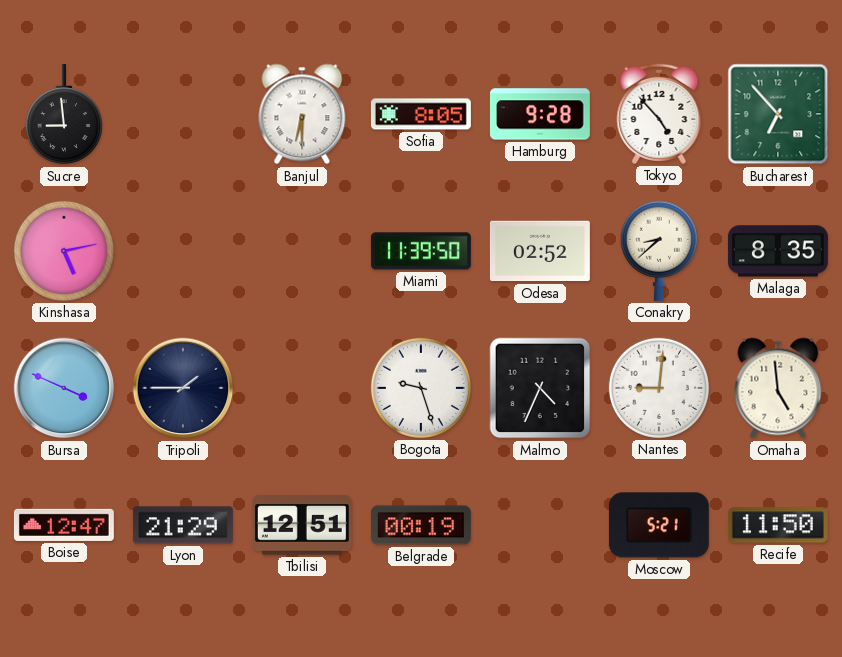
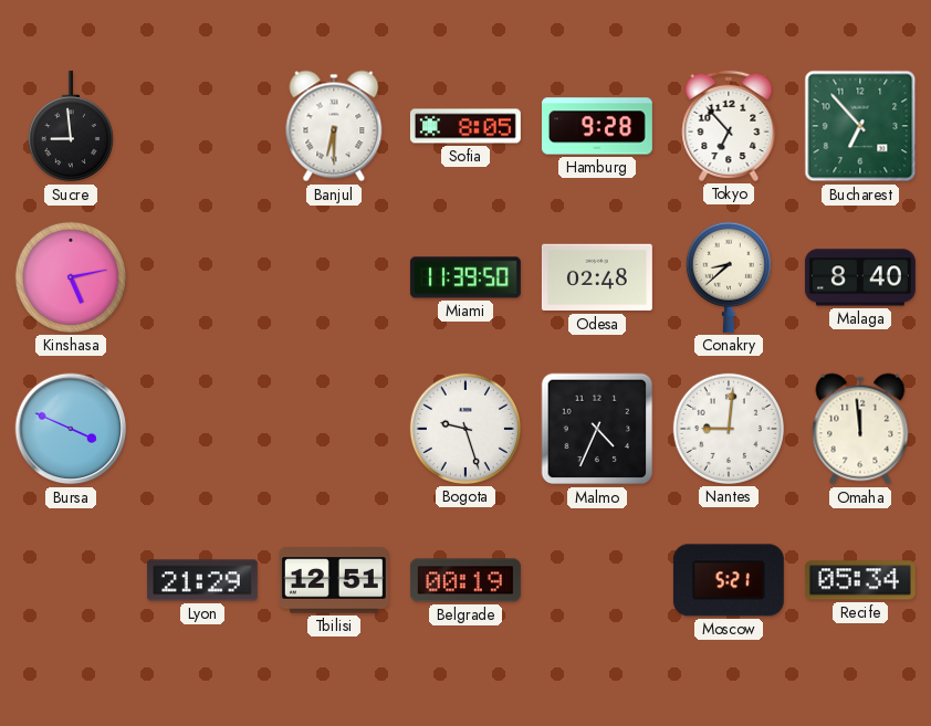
Tokyo: 4:53 -> 6:53 (729, 126)
Odesa: 02:52 -> 02:48 (597, 277)
Malaga: 8:35 -> 8:40 (860, 277)
Tripoli: 1:45 -> none (183, 388)
Omaha: 4:59 -> 11:59 (860, 429)
Boise: 12:47 -> none (64, 525)
Recife: 11:50 -> 05:34 (860, 580)
